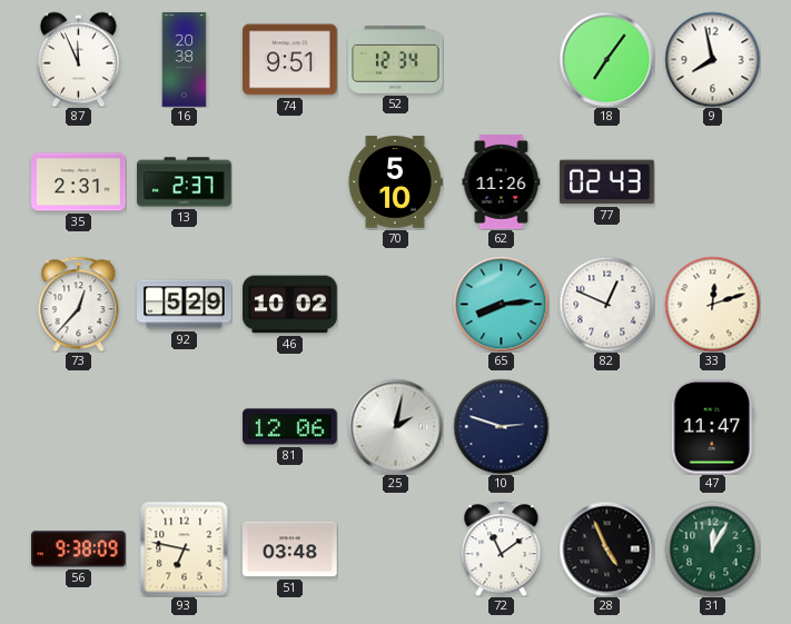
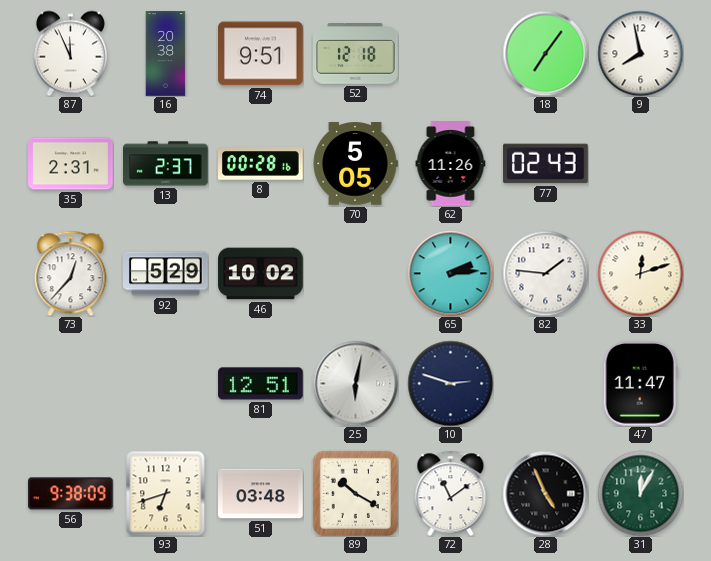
52: 12:34 -> 12:18 (356, 54)
8: none -> 00:28 (261, 164)
70: 5:10 -> 5:05 (355, 164)
65: 8:14 -> 2:14 (450, 273)
82: 12:49 -> 1:46 (545, 273)
81: 12:06 -> 12:51 (261, 384)
25: 2:02 -> 6:02 (355, 383)
93: 6:47 -> 6:42 (166, 493)
89: none -> 10:20 (355, 493)
